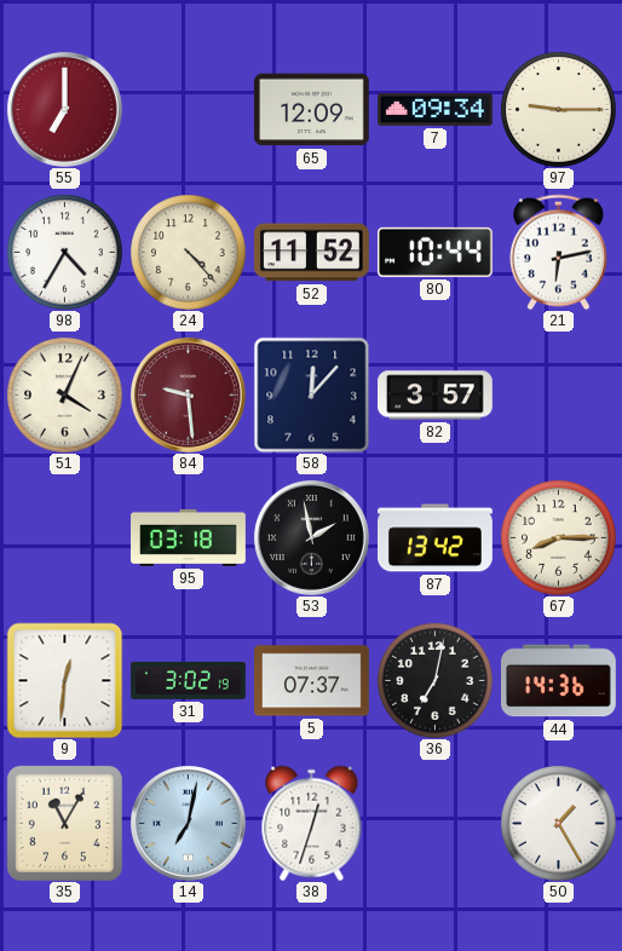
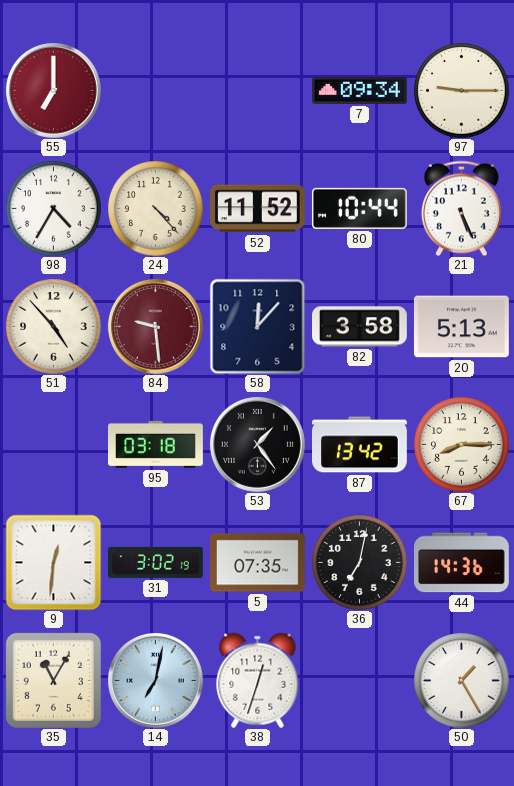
65: 12:09 -> none (311, 110)
21: 6:13 -> 5:26 (461, 208)
51: 4:04 -> 4:53 (53, 326)
82: 3:57 -> 3:58 (360, 327)
20: none -> 5:13 (462, 327)
53: 1:58 -> 1:24 (257, 444)
5: 07:37 -> 07:35 (258, 563)
